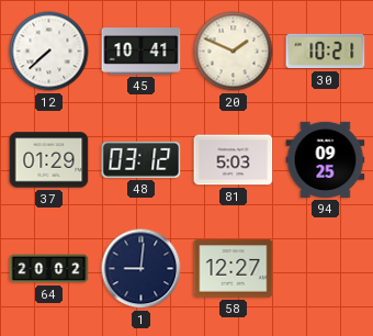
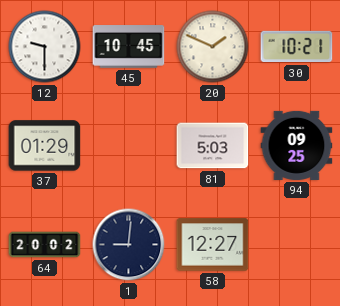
12: 7:38 -> 9:30 (45, 47)
45: 10:41 -> 10:45 (129, 47)
48: 03:12 -> none (142, 159)
